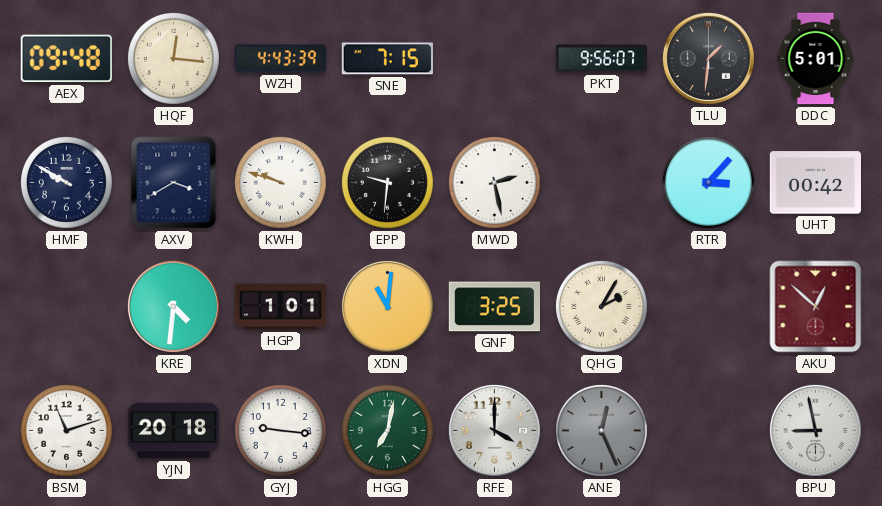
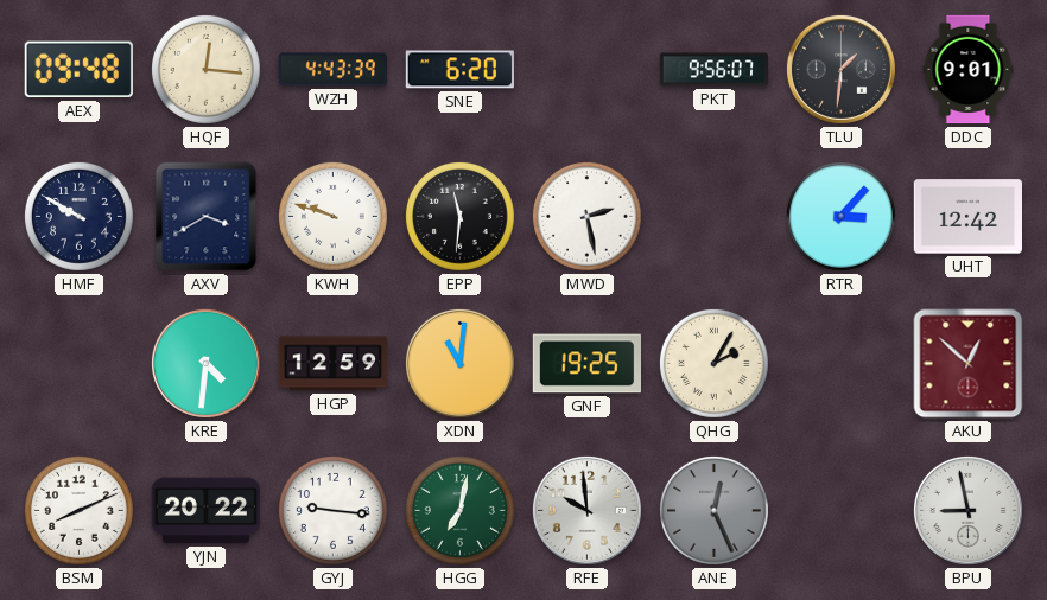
SNE: 7:15 -> 6:20 (459, 70)
DDC: 5:01 -> 9:01 (969, 70)
EPP: 9:31 -> 11:31 (459, 216)
UHT: 00:42 -> 12:42 (967, 217)
HGP: 1:01 -> 12:59 (334, 364)
GNF: 3:25 -> 19:25 (586, 364)
BSM: 11:12 -> 8:11 (78, 510)
YJN: 20:18 -> 20:22 (207, 511)
RFE: 4:00 -> 9:59 (586, 510)
